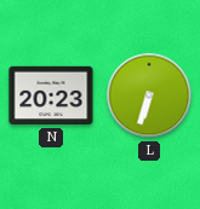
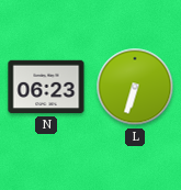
N: 20:23 -> 06:23 (46, 87)
